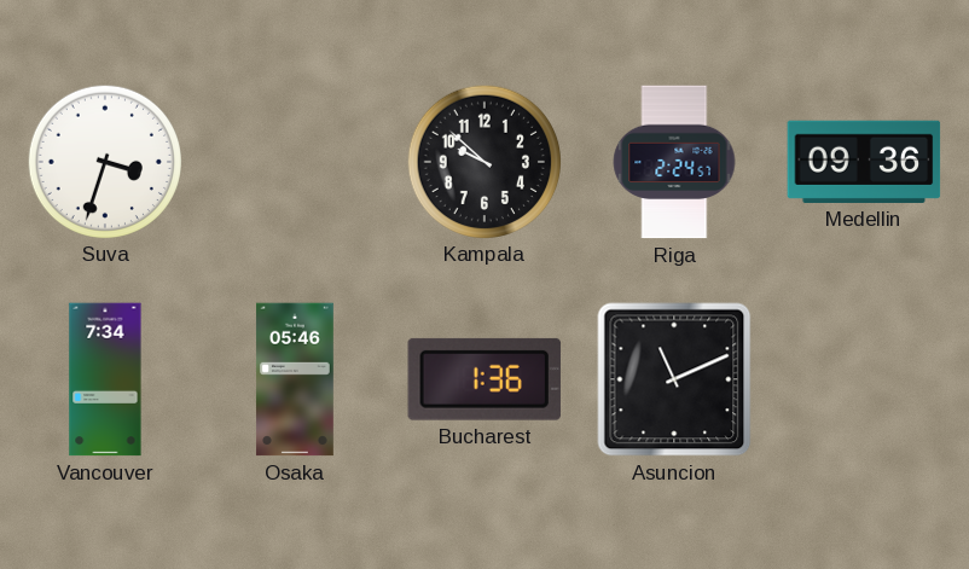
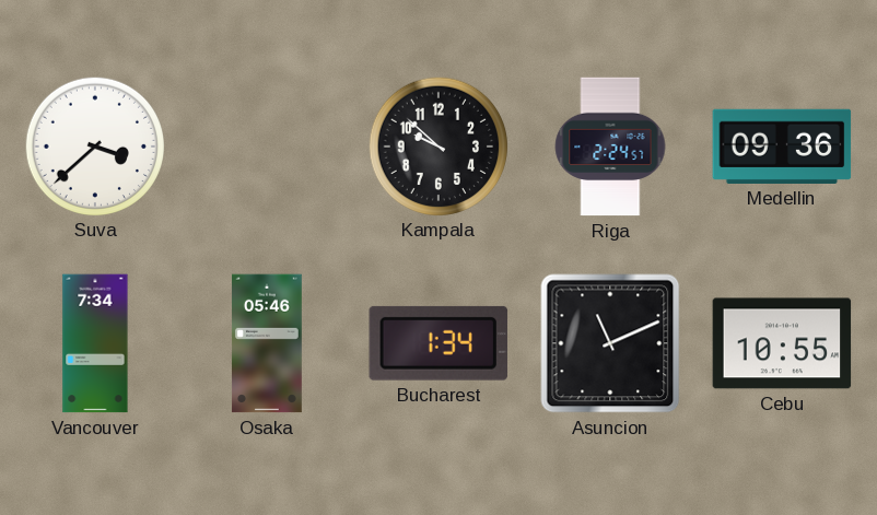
Suva: 3:33 -> 3:38 (94, 145)
Bucharest: 1:36 -> 1:34 (438, 343)
Cebu: none -> 10:55 (782, 343)
